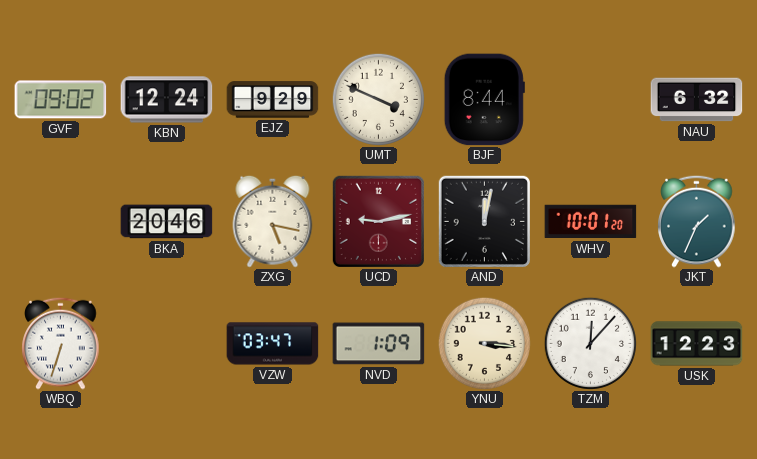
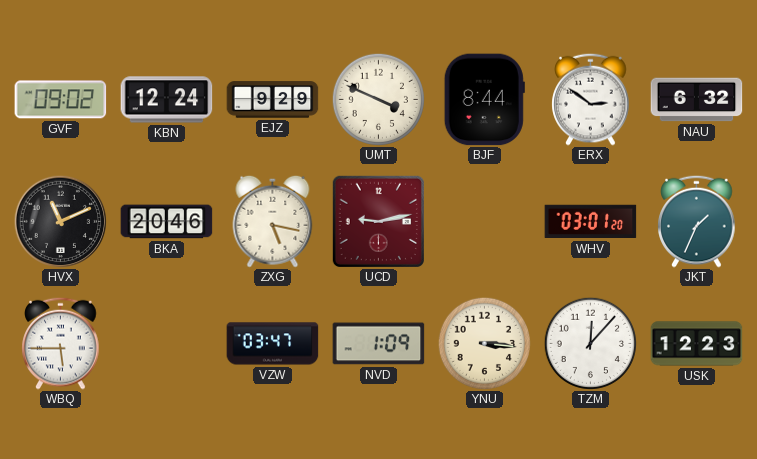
ERX: none -> 2:51 (591, 99)
HVX: none -> 11:11 (60, 221)
AND: 12:02 -> none (484, 221)
WHV: 10:01 -> 03:01 (591, 222)
WBQ: 6:33 -> 5:45 (61, 343)
